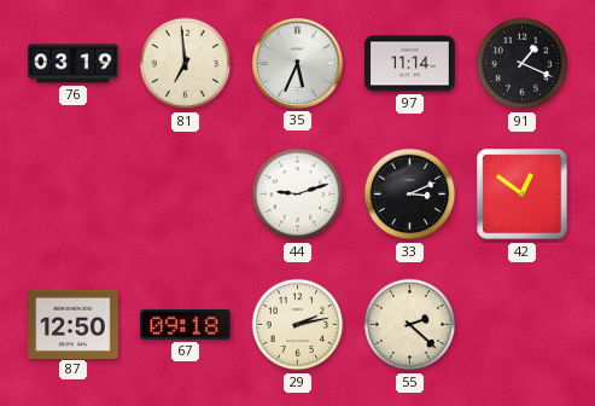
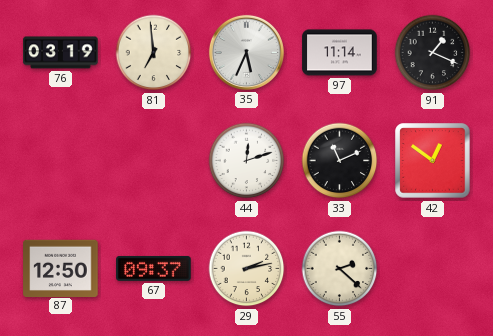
44: 9:12 -> 12:12 (247, 161)
33: 3:11 -> 11:11 (340, 161)
67: 09:18 -> 09:37 (154, 268)
